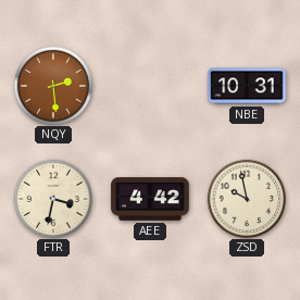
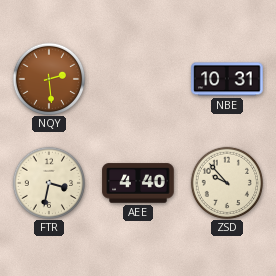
AEE: 4:42 -> 4:40 (138, 183)
ZSD: 9:58 -> 9:53 (226, 182)
